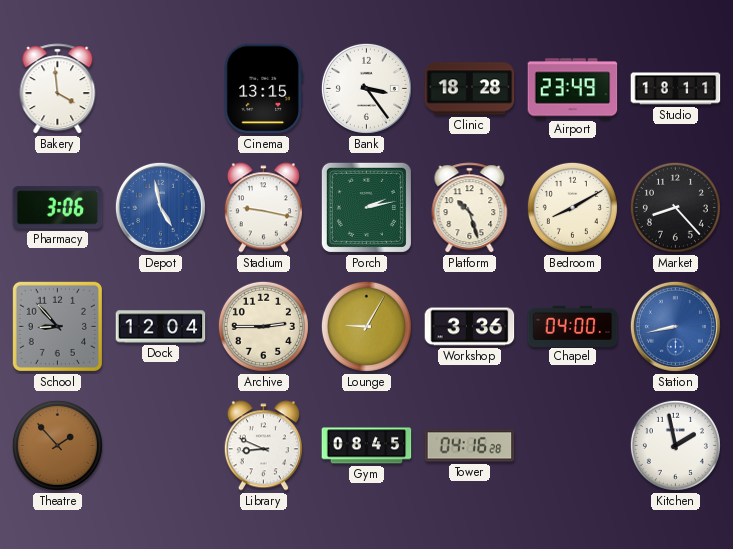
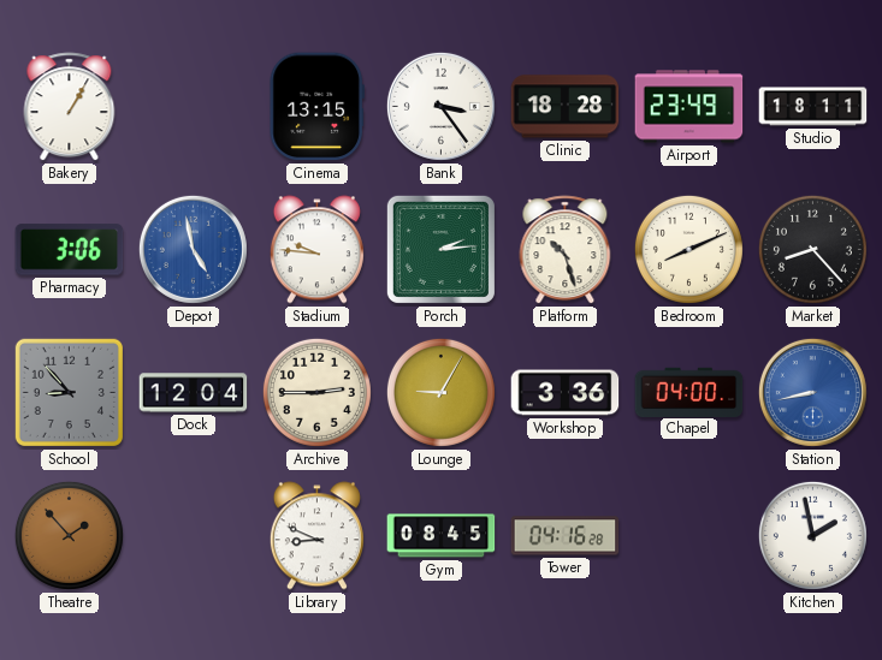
Bakery: 3:59 -> 1:05 (70, 107)
Stadium: 9:17 -> 9:46 (316, 250)
Porch: 2:13 -> 2:14 (440, 249)
Bedroom: 8:10 -> 8:11 (688, 249)
